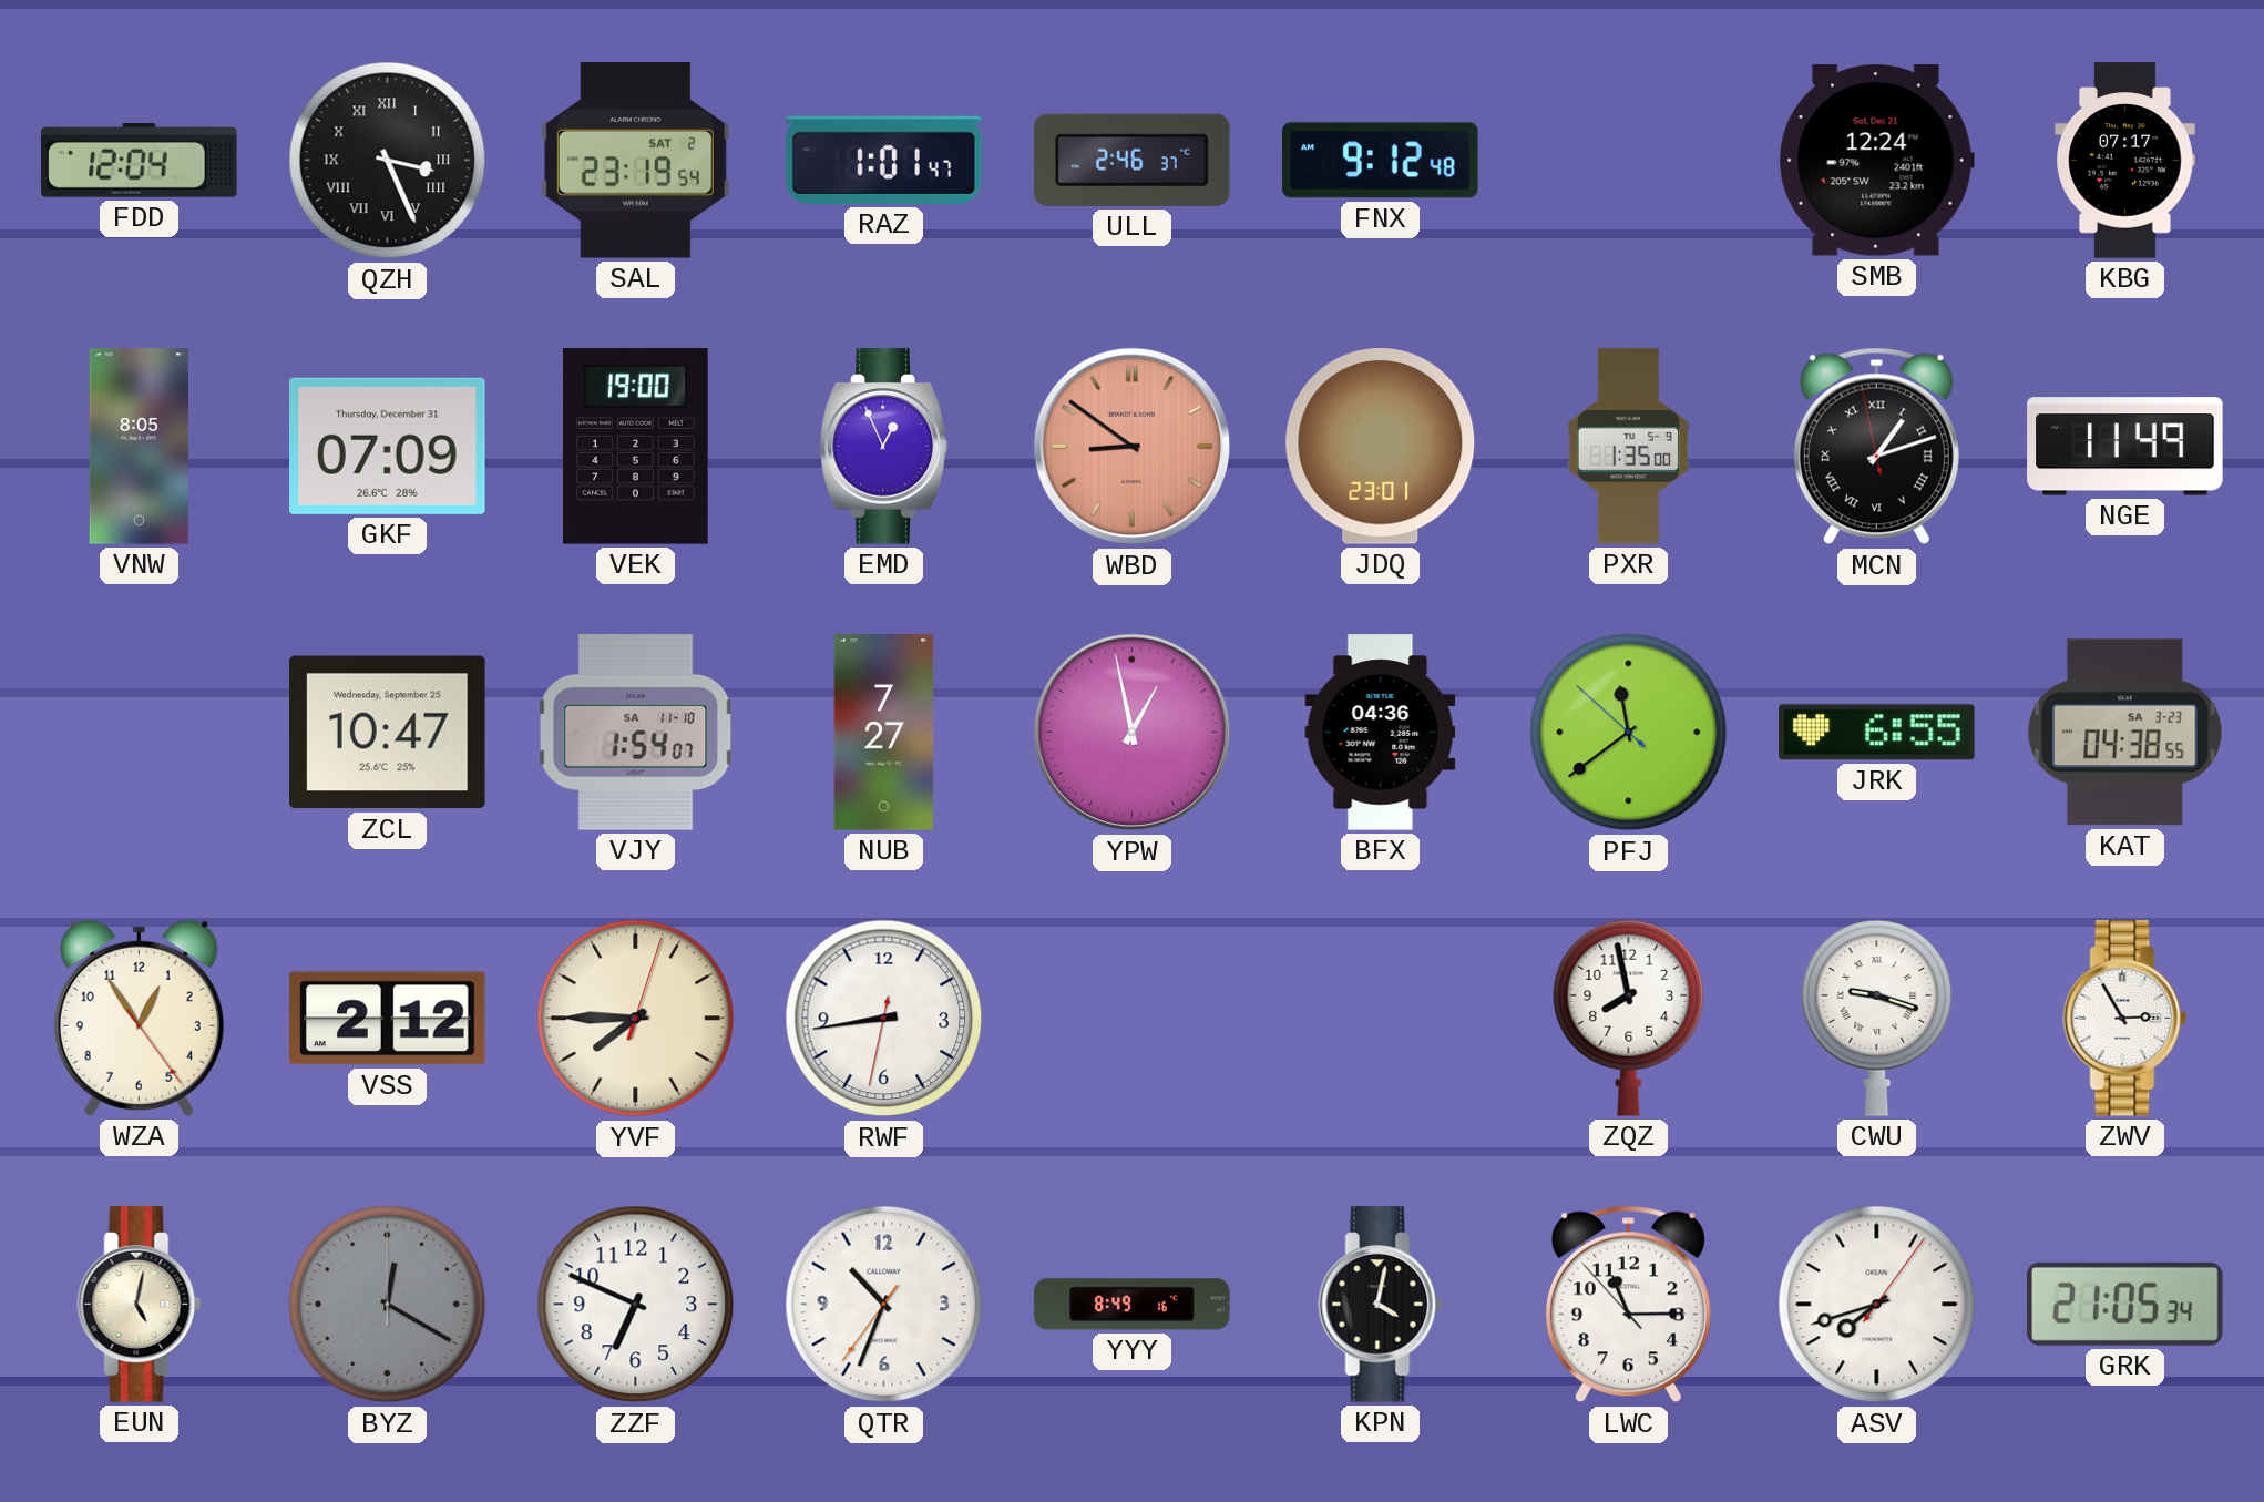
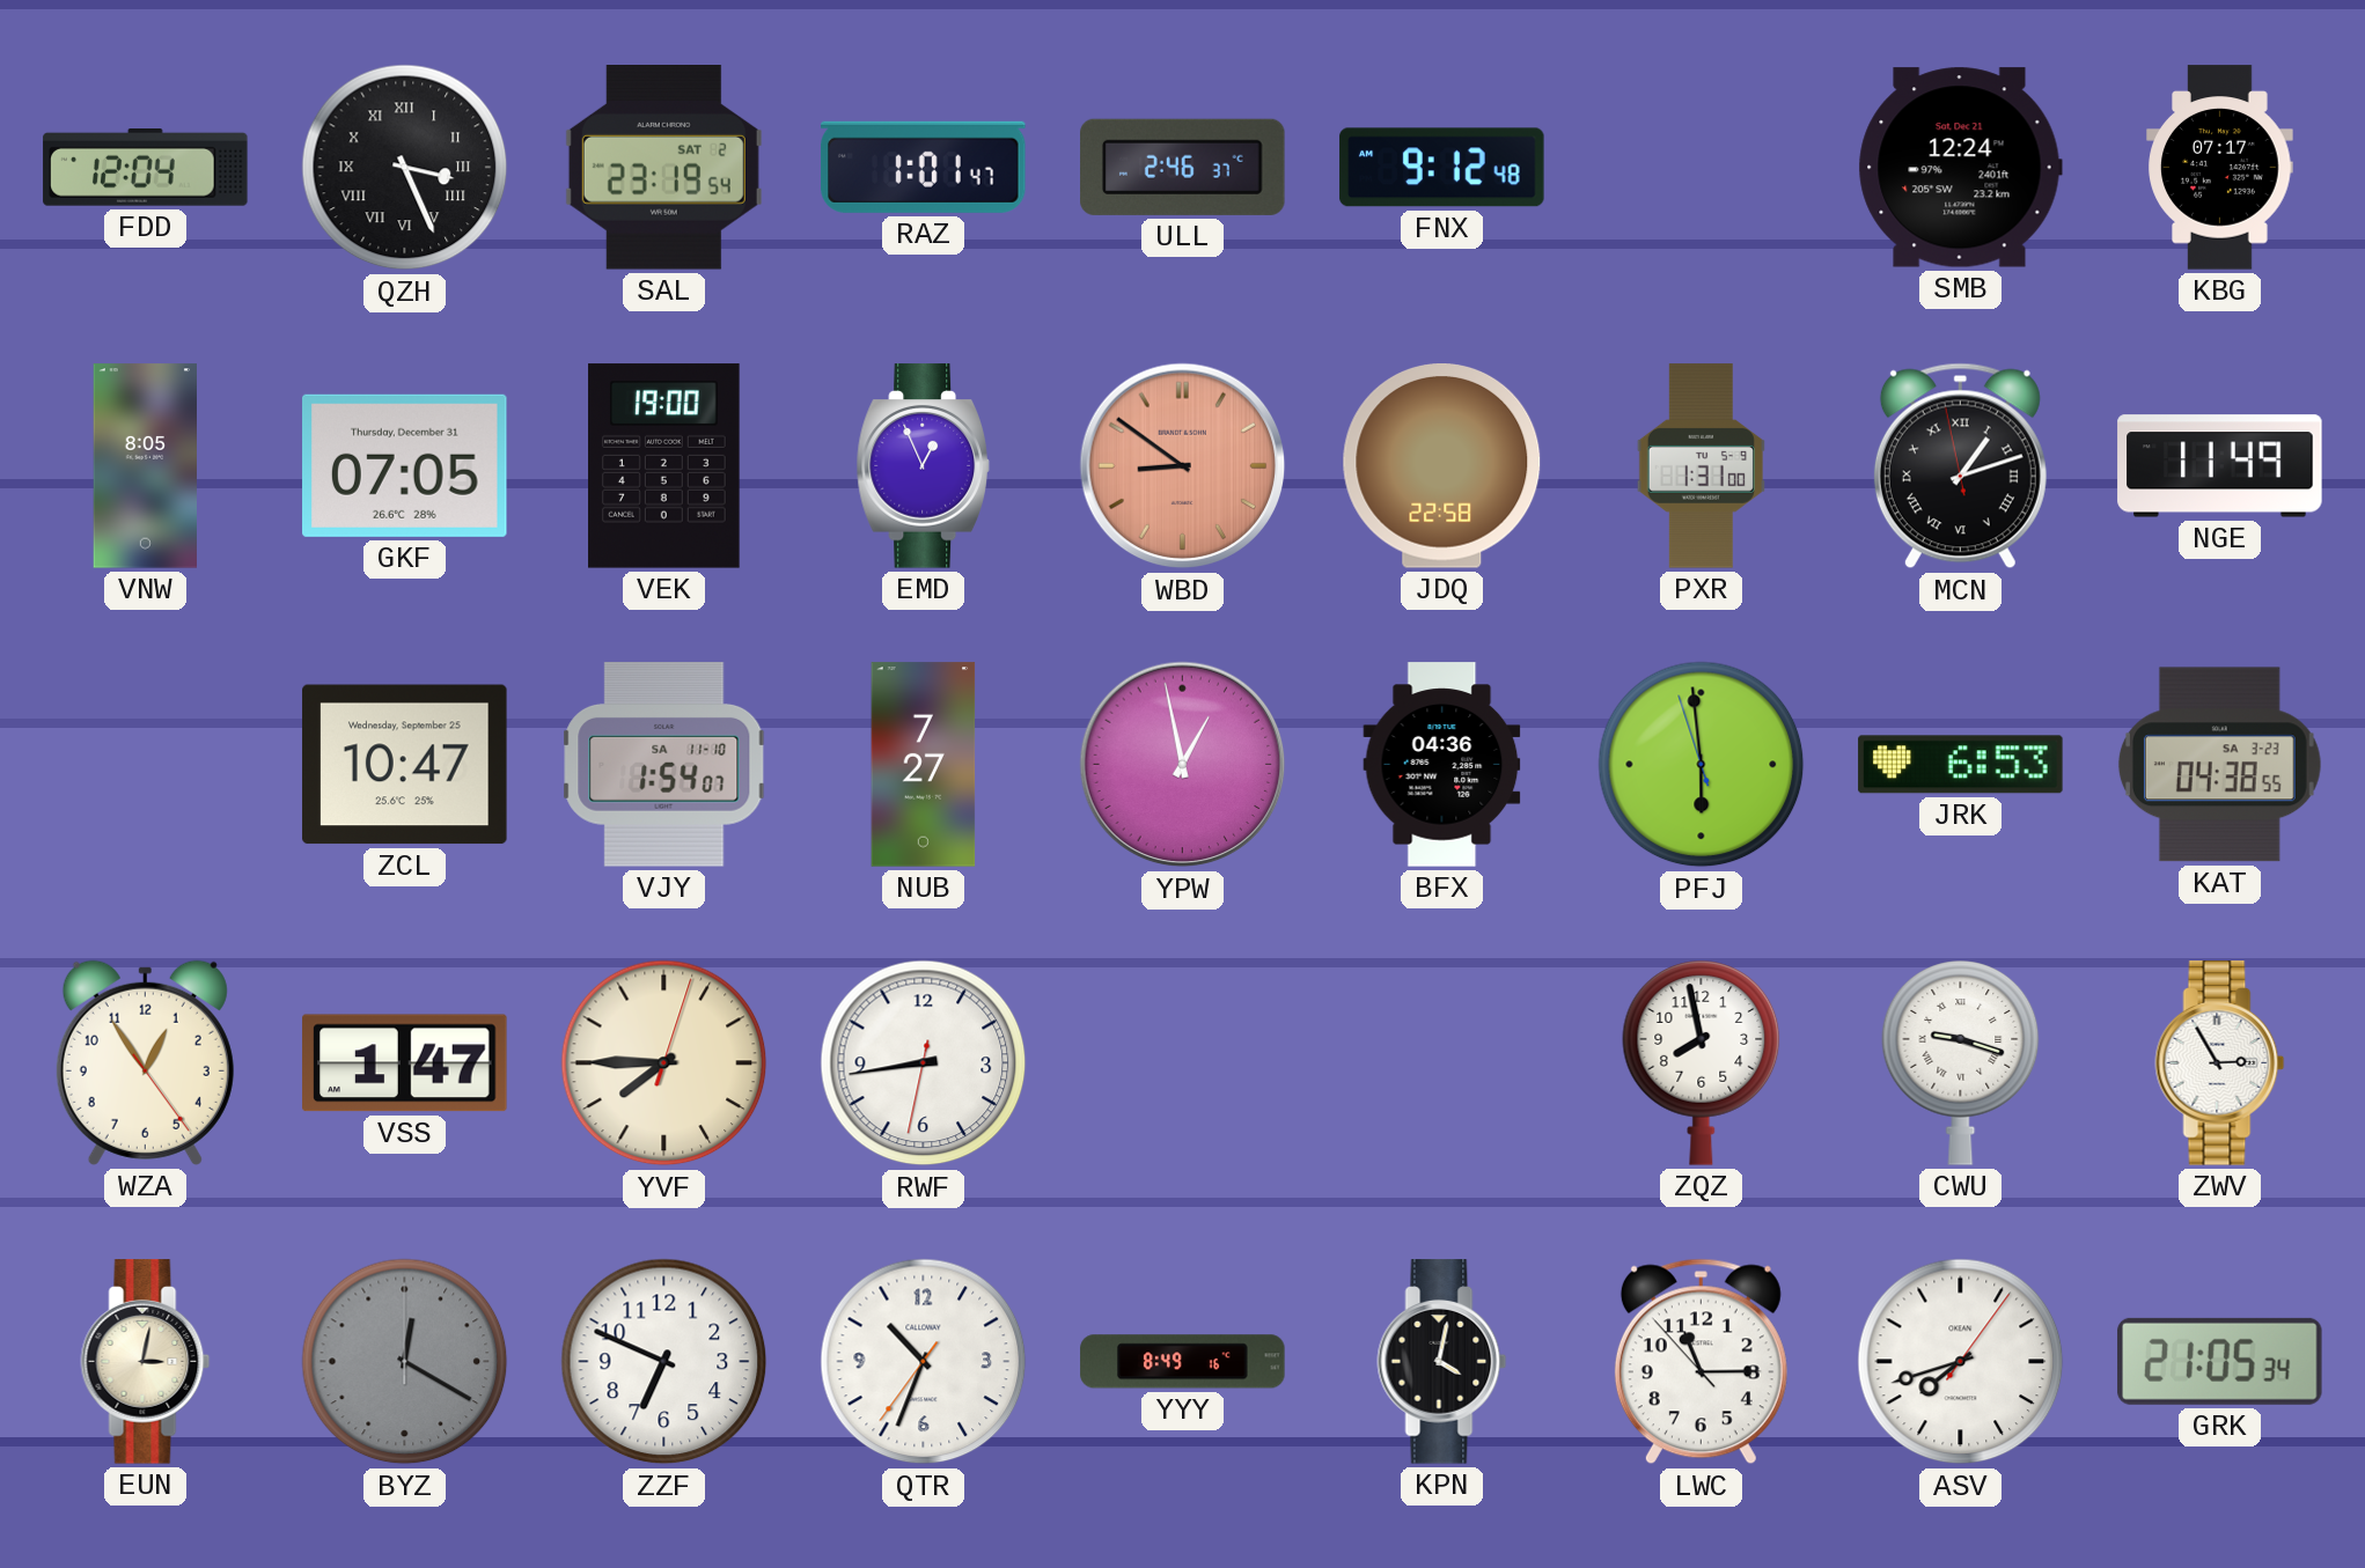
GKF: 07:09 -> 07:05 (405, 465)
JDQ: 23:01 -> 22:58 (1442, 466)
PXR: 1:35 -> 1:31 (1701, 466)
PFJ: 11:38 -> 5:58 (1702, 765)
JRK: 6:55 -> 6:53 (1961, 765)
VSS: 2:12 -> 1:47 (405, 1063)
EUN: 5:02 -> 3:02 (146, 1362)
